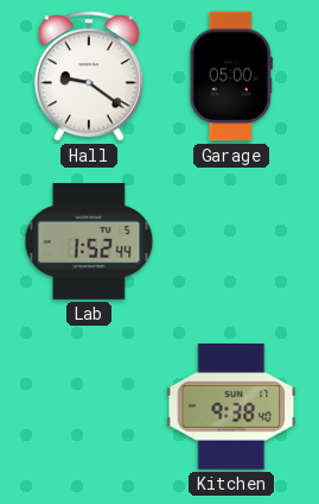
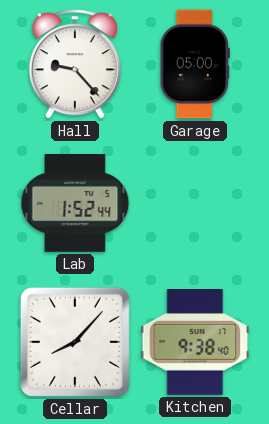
Hall: 9:21 -> 9:23 (75, 64)
Cellar: none -> 8:07 (75, 342)
